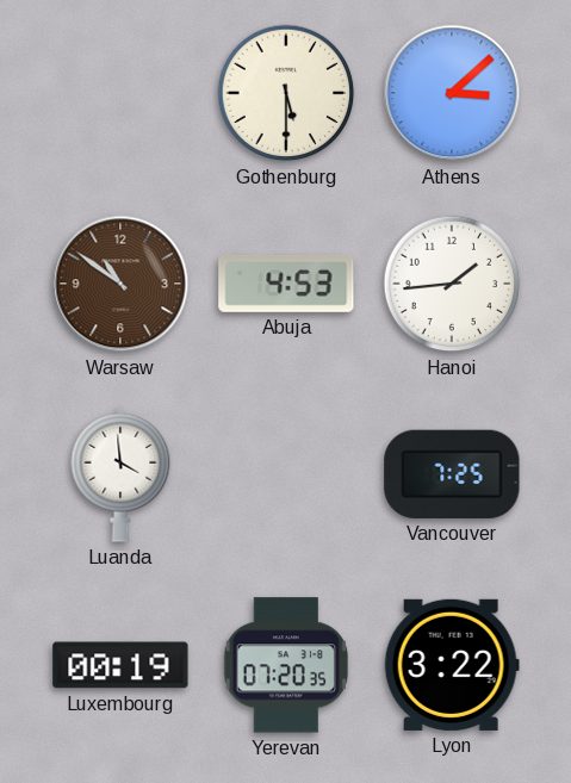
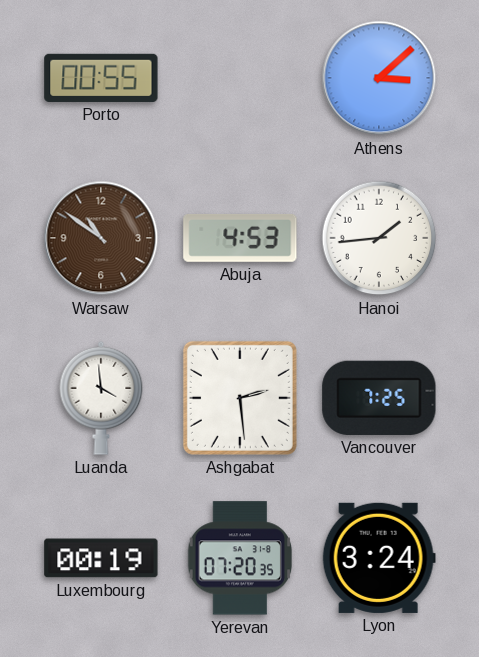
Porto: none -> 00:55 (101, 78)
Gothenburg: 5:30 -> none (286, 93)
Ashgabat: none -> 2:29 (240, 398)
Lyon: 3:22 -> 3:24 (379, 558)
